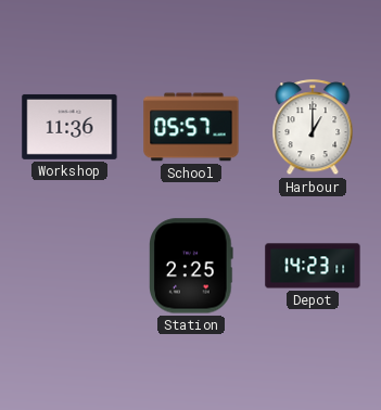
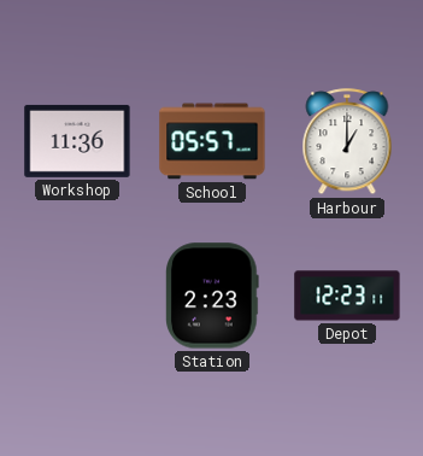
Station: 2:25 -> 2:23 (212, 296)
Depot: 14:23 -> 12:23 (347, 296)
